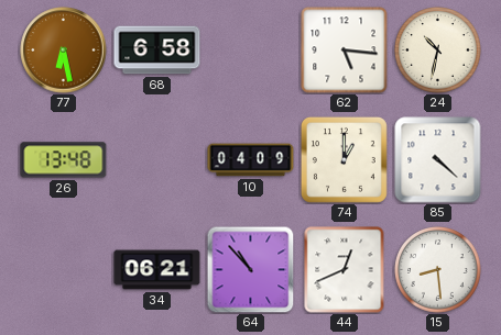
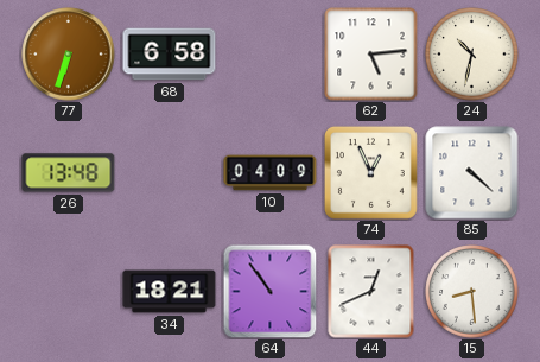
77: 6:28 -> 6:33 (69, 55)
62: 5:16 -> 5:14 (371, 55)
74: 1:00 -> 12:56 (370, 172)
34: 06:21 -> 18:21 (170, 292)
64: 10:53 -> 10:54 (269, 291)
